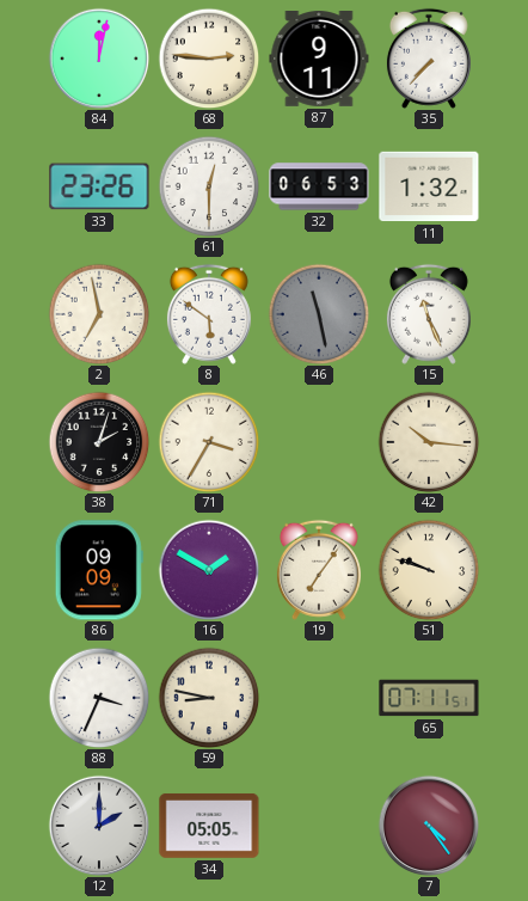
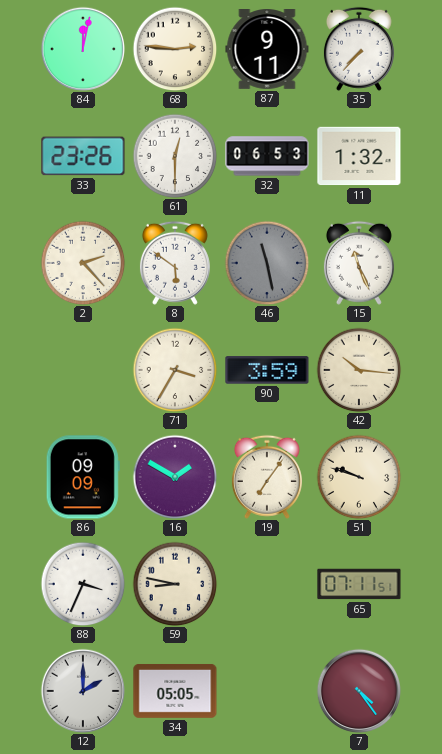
2: 6:58 -> 2:23 (83, 263)
38: 2:03 -> none (99, 442)
90: none -> 3:59 (267, 370)
